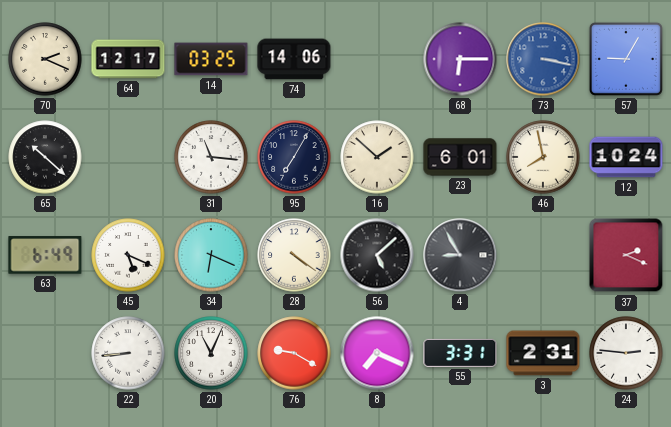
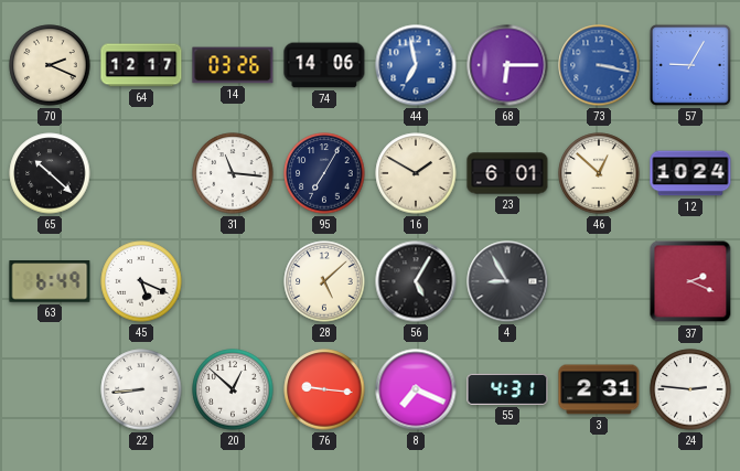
14: 03:25 -> 03:26 (233, 65)
44: none -> 6:58 (416, 65)
16: 1:52 -> 1:50 (416, 173)
46: 7:58 -> 12:52 (599, 173)
34: 6:19 -> none (211, 255)
28: 4:21 -> 5:08 (324, 281)
56: 5:08 -> 5:05 (416, 281)
20: 11:04 -> 12:52 (233, 389)
76: 9:20 -> 9:16 (324, 389)
55: 3:31 -> 4:31 (507, 389)
